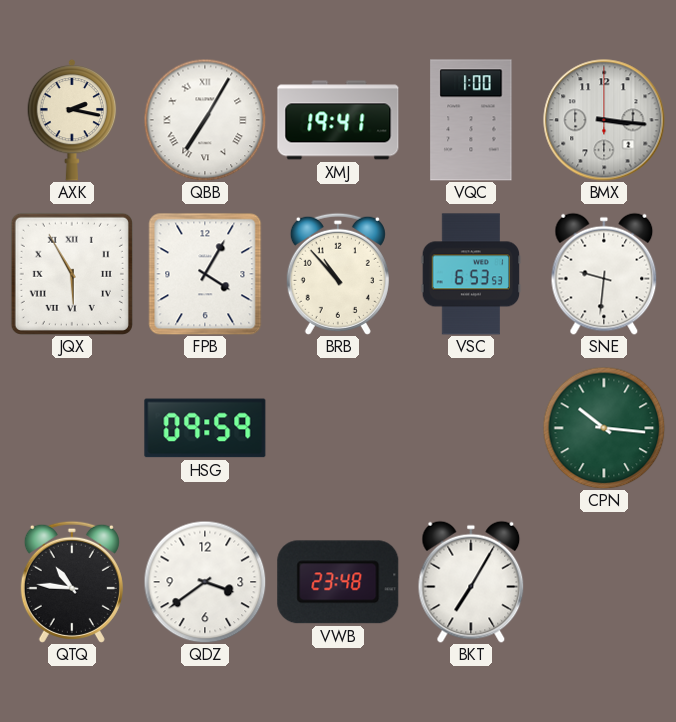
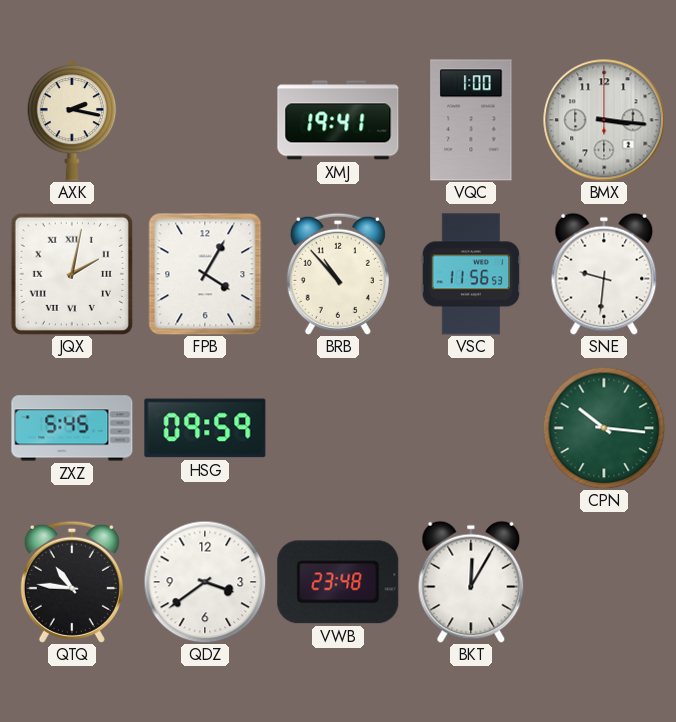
QBB: 7:05 -> none (205, 120)
JQX: 5:55 -> 2:02 (72, 274)
VSC: 6:53 -> 11:56 (471, 274)
ZXZ: none -> 5:45 (72, 428)
BKT: 7:05 -> 12:05 (471, 582)
